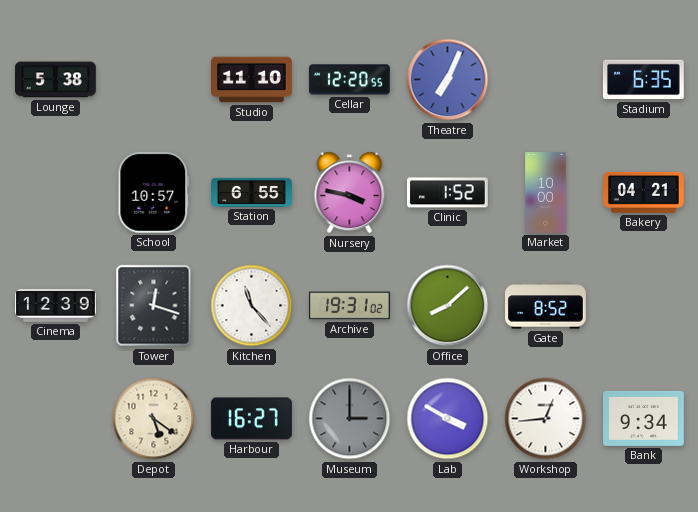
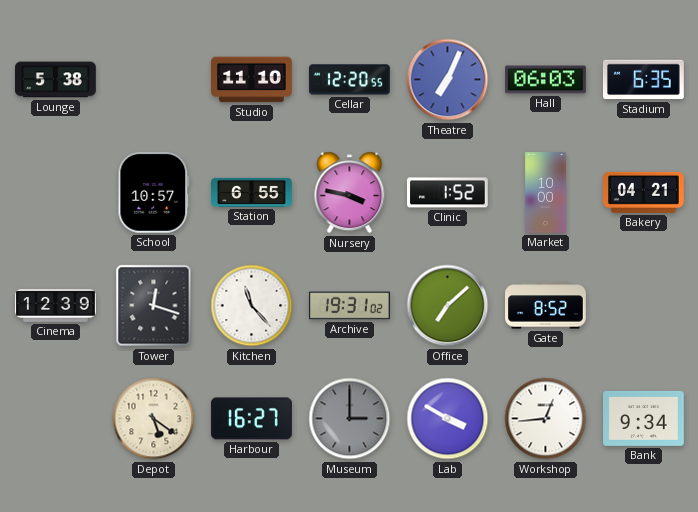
Hall: none -> 06:03 (546, 80)
Office: 8:08 -> 7:08 (448, 306)
